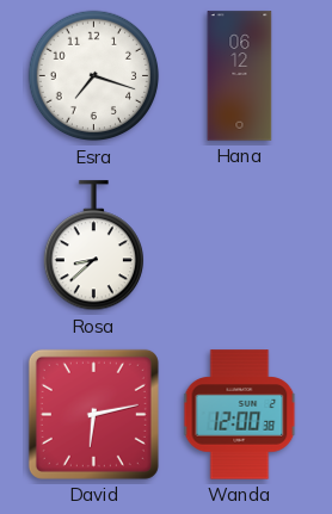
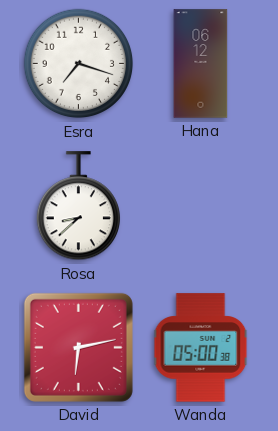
Wanda: 12:00 -> 05:00 (201, 348)
